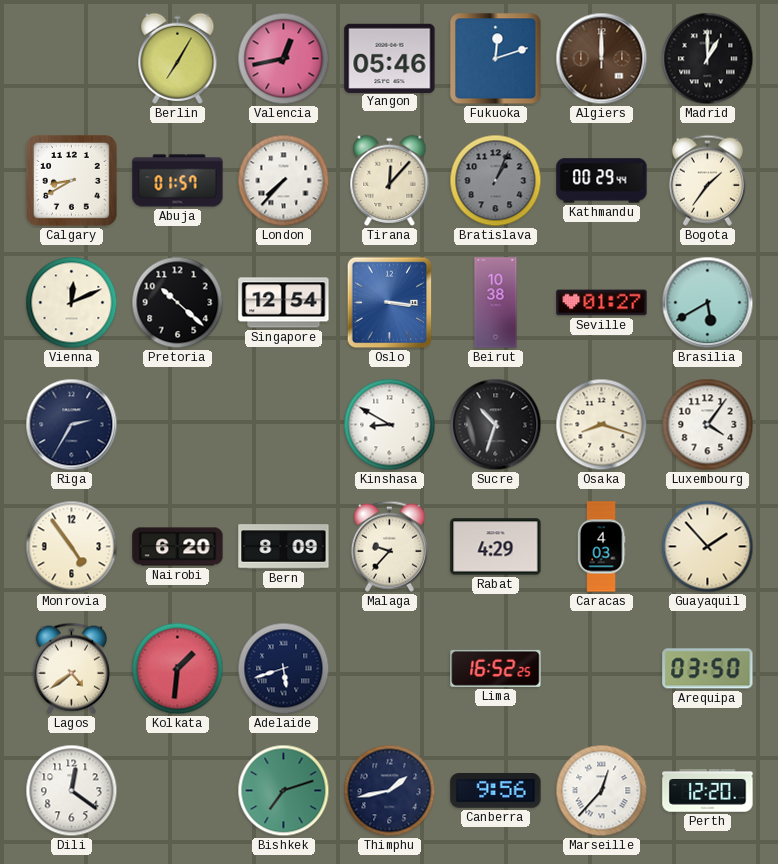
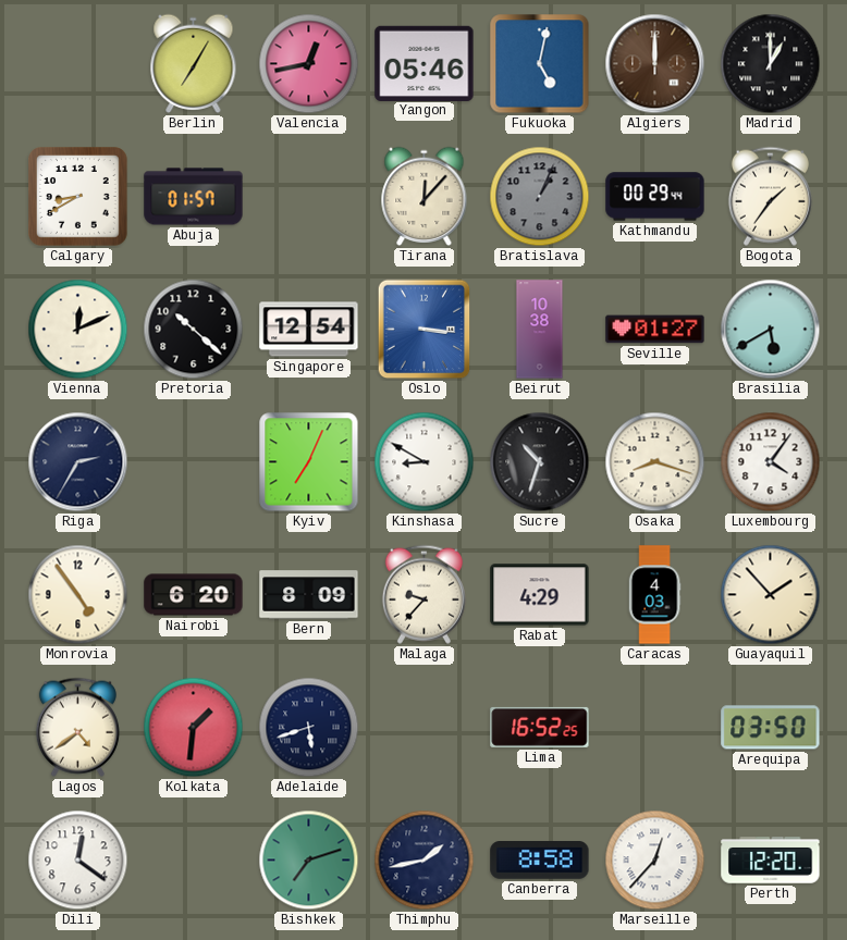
Fukuoka: 12:12 -> 5:02 (540, 64)
London: 7:37 -> none (284, 181)
Kyiv: none -> 7:04 (309, 462)
Canberra: 9:56 -> 8:58 (540, 861)
